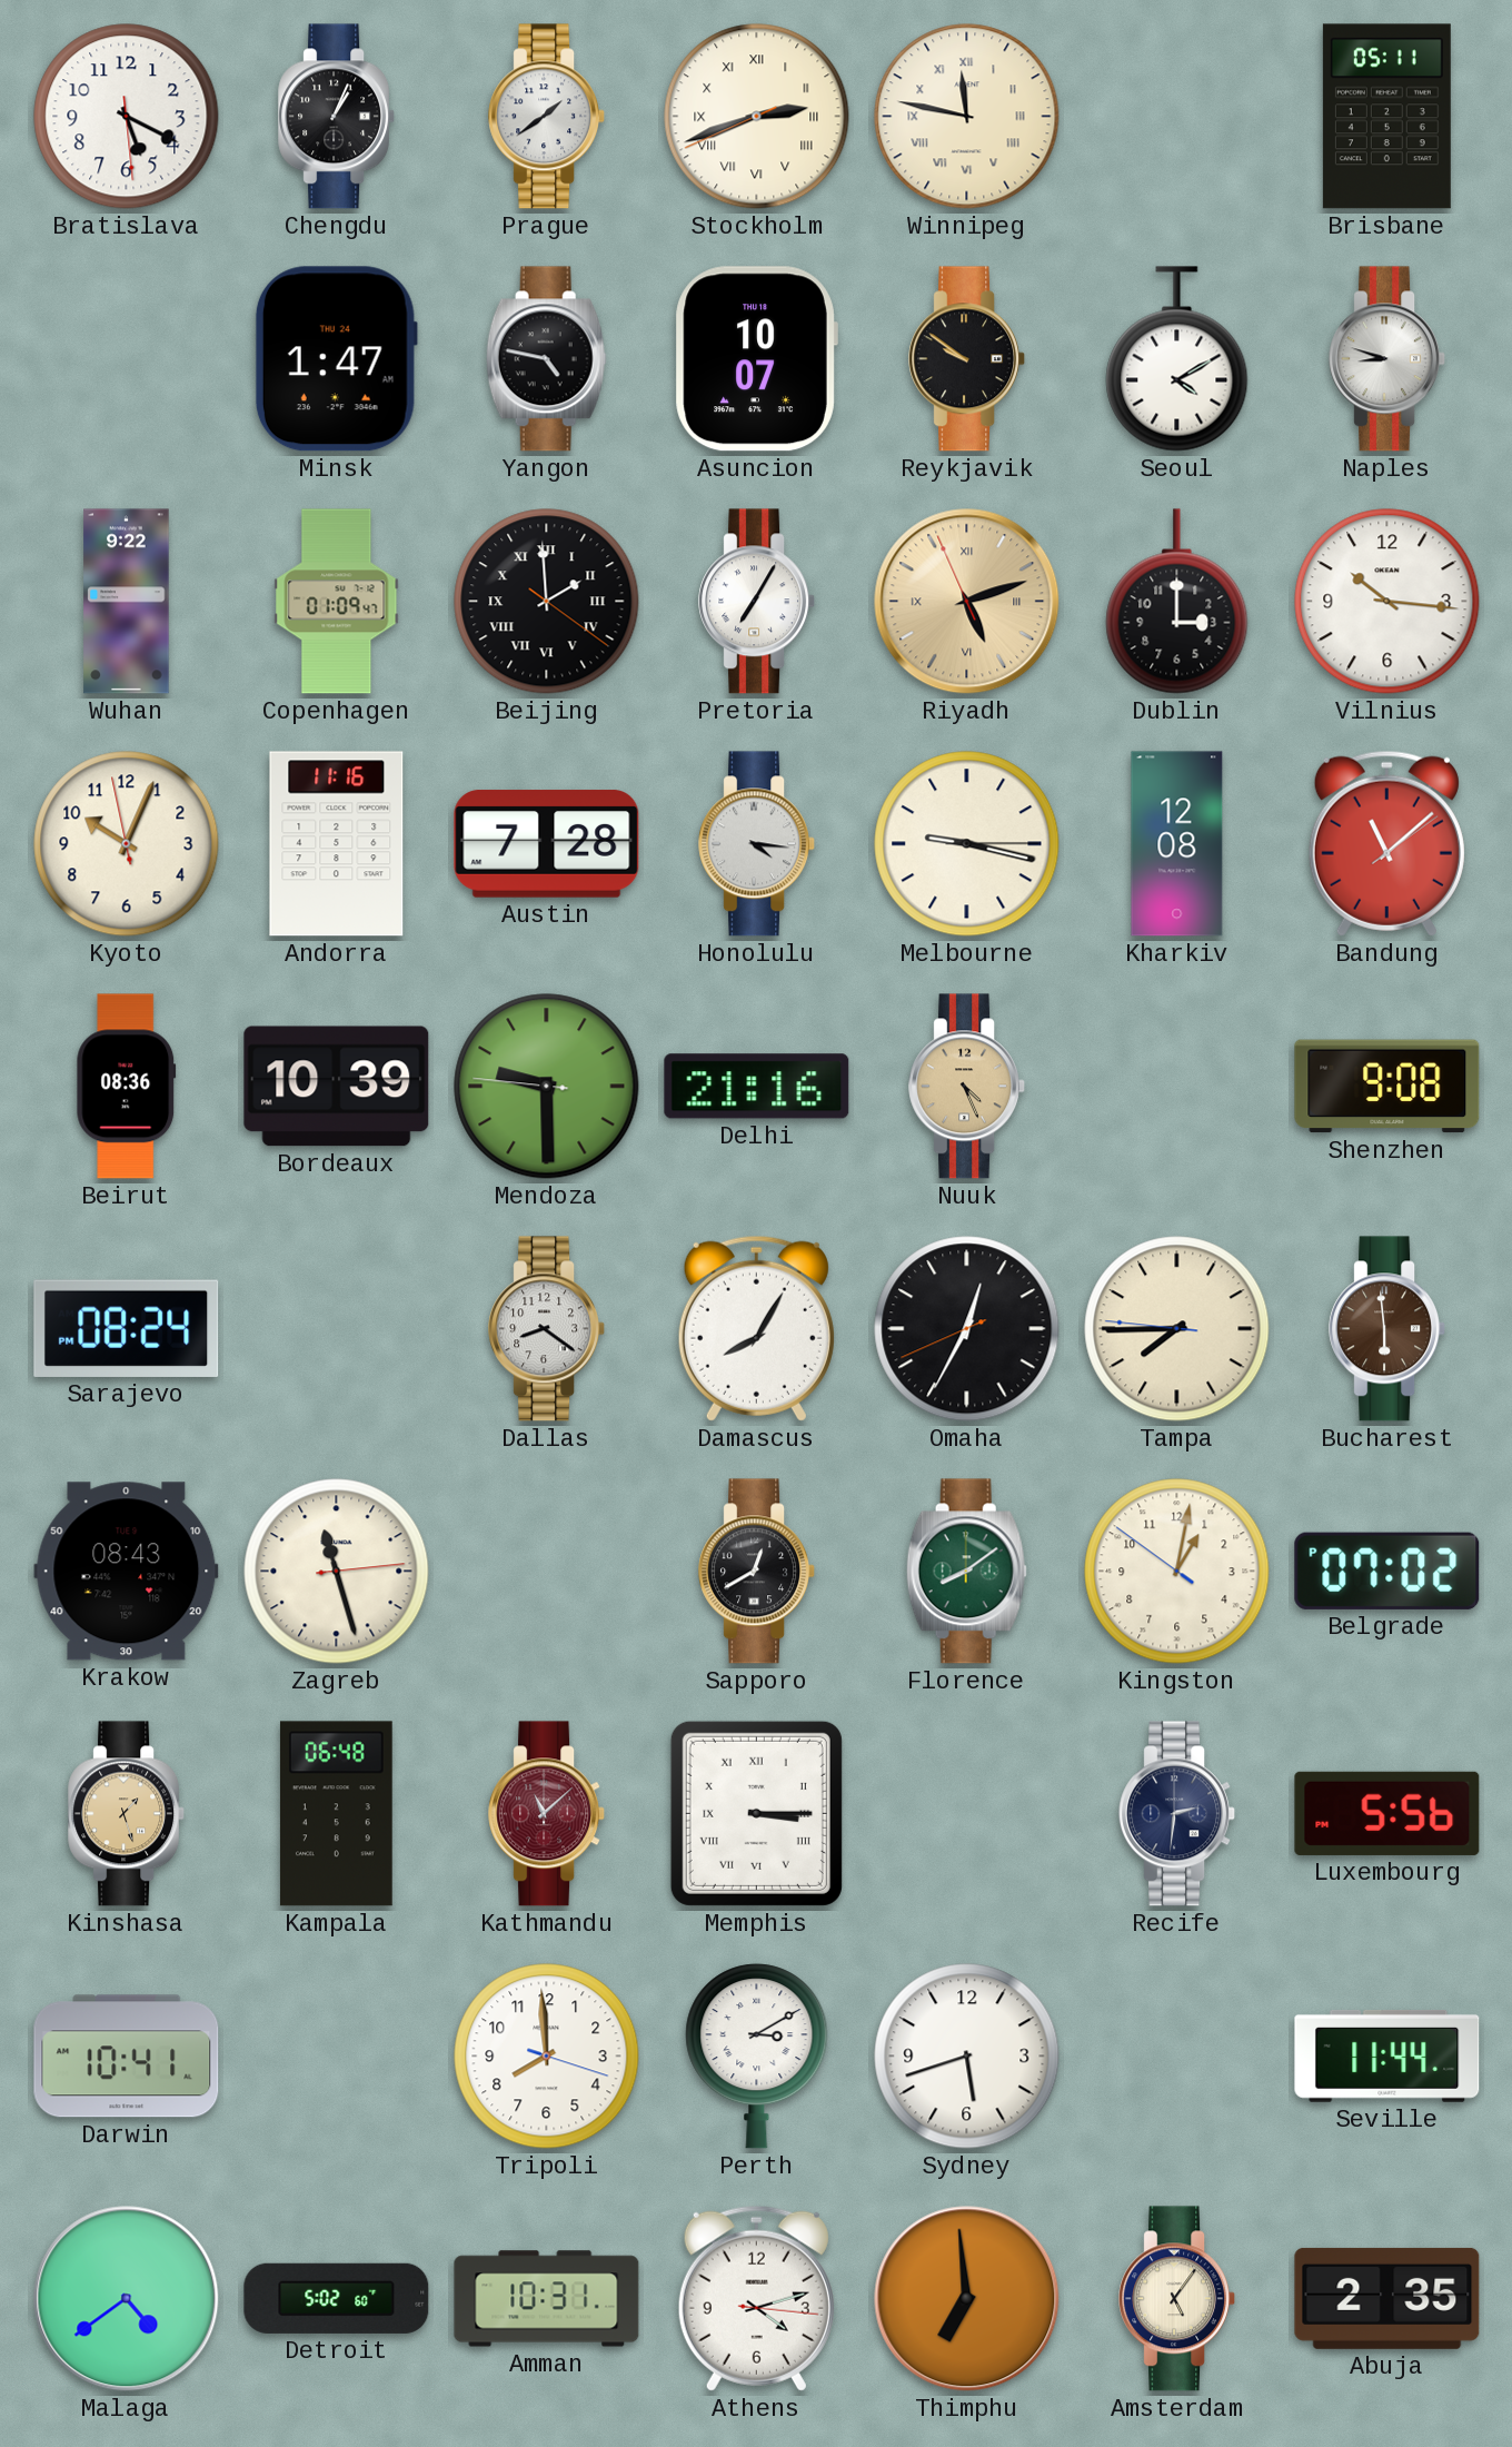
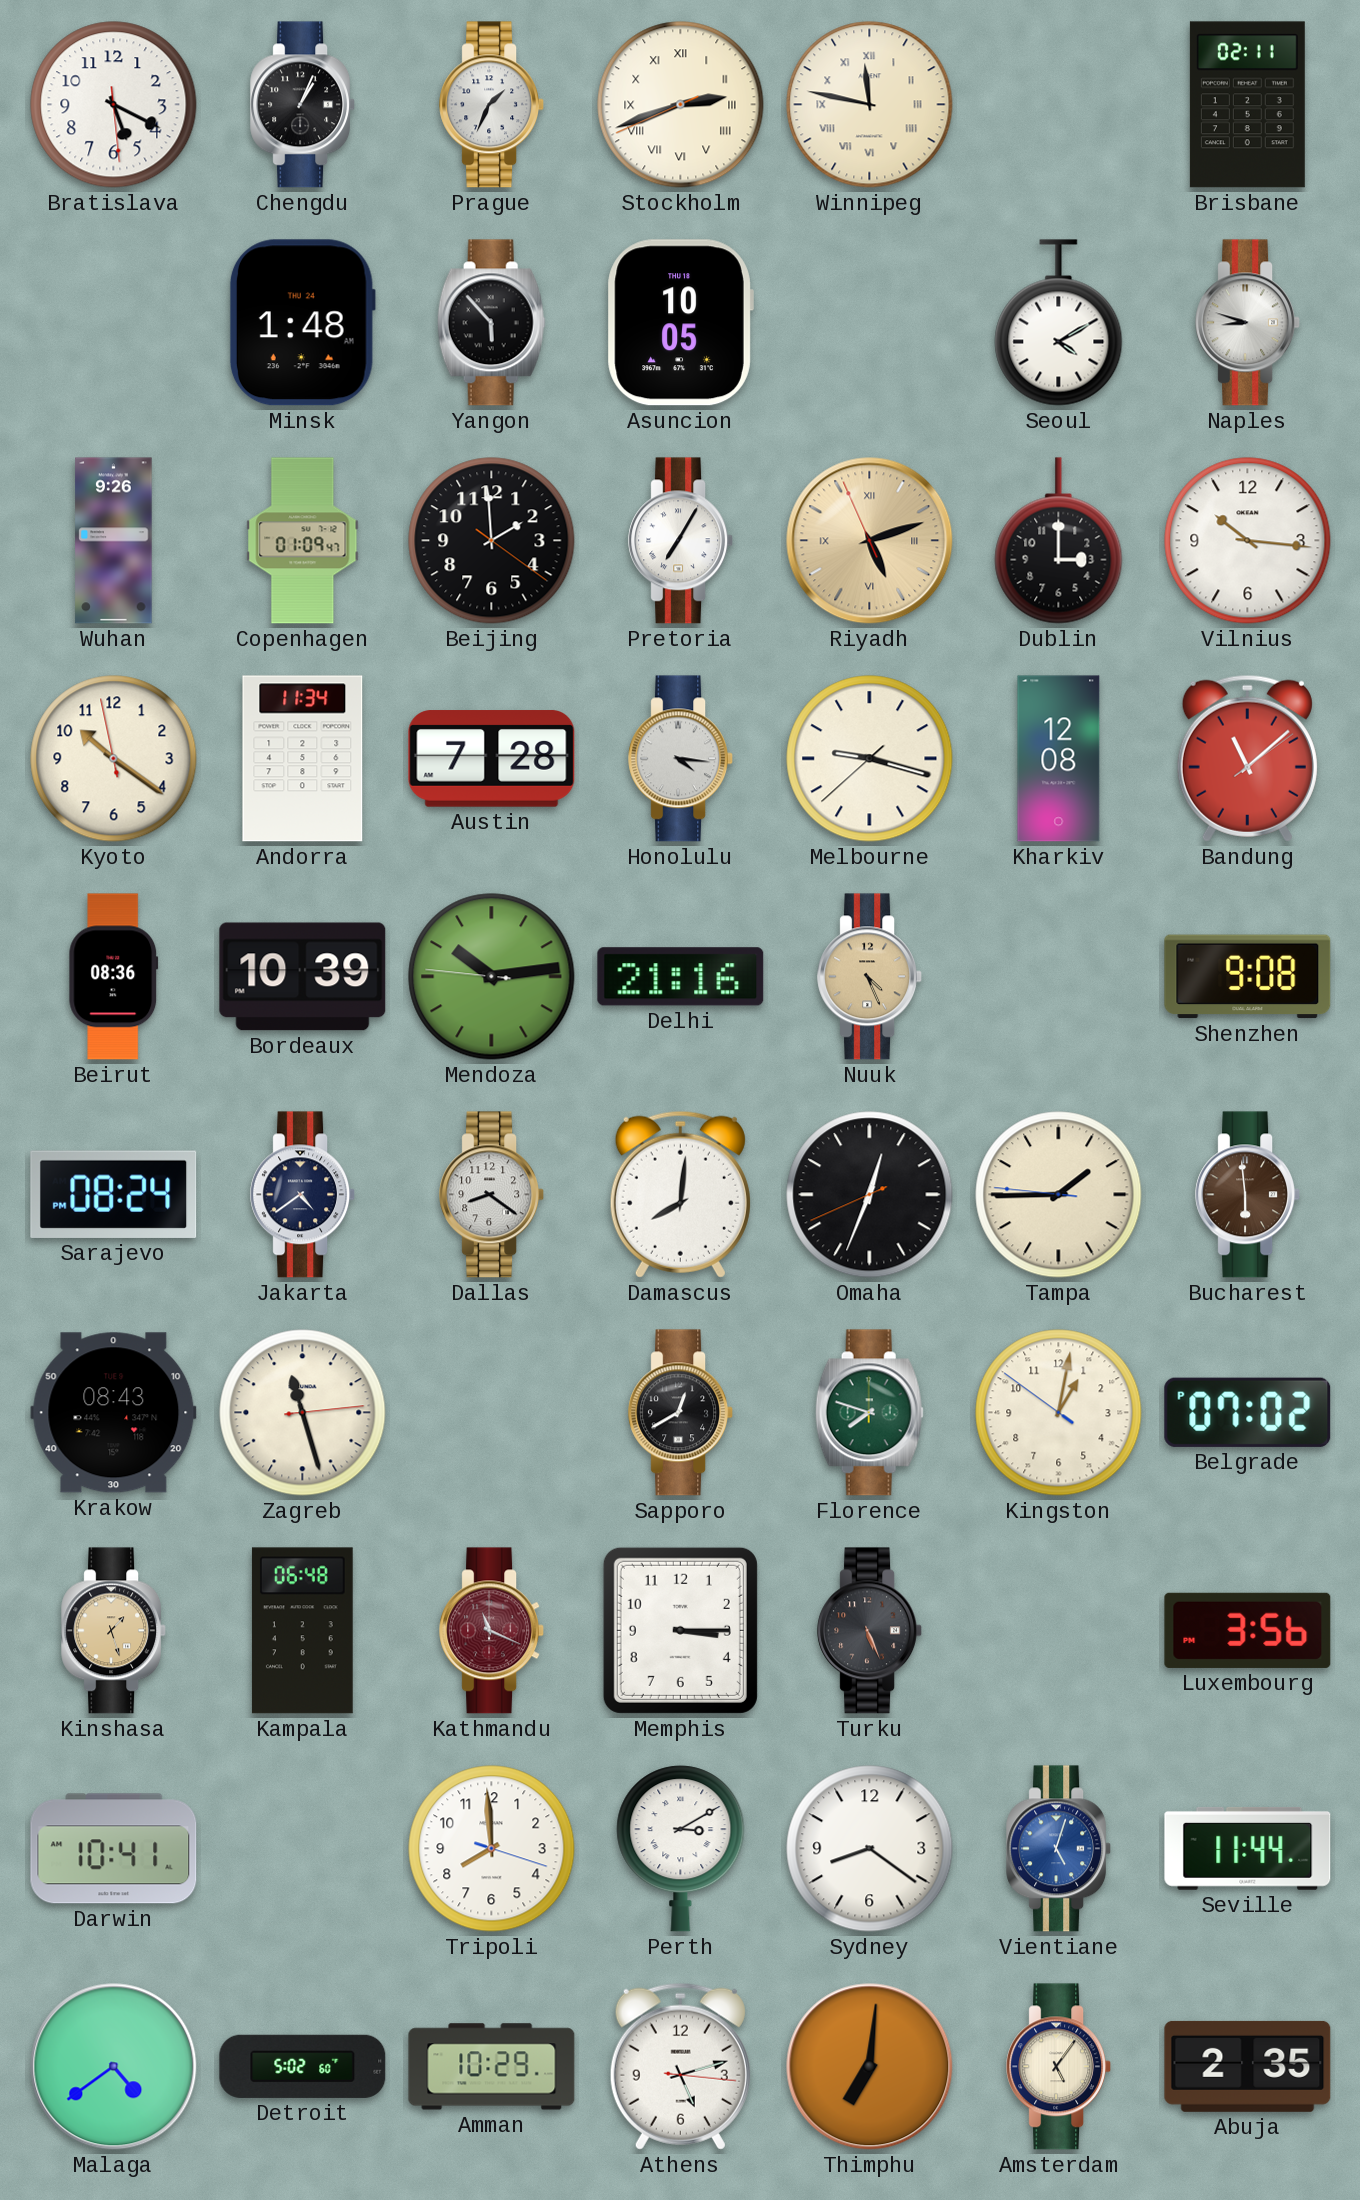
Prague: 1:39 -> 1:34 (492, 105)
Brisbane: 05:11 -> 02:11 (1247, 105)
Minsk: 1:47 -> 1:48 (302, 323)
Yangon: 4:47 -> 5:53 (491, 323)
Asuncion: 10:07 -> 10:05 (680, 323)
Reykjavik: 9:51 -> none (967, 359)
Wuhan: 9:22 -> 9:26 (114, 541)
Beijing numerals: Roman -> Arabic (492, 541)
Kyoto: 10:03 -> 10:20 (114, 759)
Andorra: 11:16 -> 11:34 (303, 759)
Melbourne: 9:17:15 -> 9:17:38 (870, 759)
Mendoza: 9:29 -> 10:13 (492, 977)
Jakarta: none -> 4:39 (303, 1195)
Damascus: 8:05 -> 8:01 (680, 1194)
Omaha: 12:34 -> 12:33 (870, 1195)
Tampa: 7:44 -> 1:44 (1059, 1195)
Florence: 8:09 -> 7:48 (869, 1413)
Kathmandu: 11:08 -> 11:19 (492, 1631)
Memphis numerals: Roman -> Arabic (680, 1630)
Turku: none -> 5:26 (870, 1631)
Recife: 2:31 -> none (1177, 1814)
Luxembourg: 5:56 -> 3:56 (1248, 1630)
Sydney: 5:42 -> 8:21 (870, 1849)
Vientiane: none -> 5:03 (1059, 1849)
Amman: 10:31 -> 10:29 (492, 2067)
Athens: 4:12 -> 5:12 (680, 2066)
Thimphu: 6:59 -> 7:01 (870, 2067)
